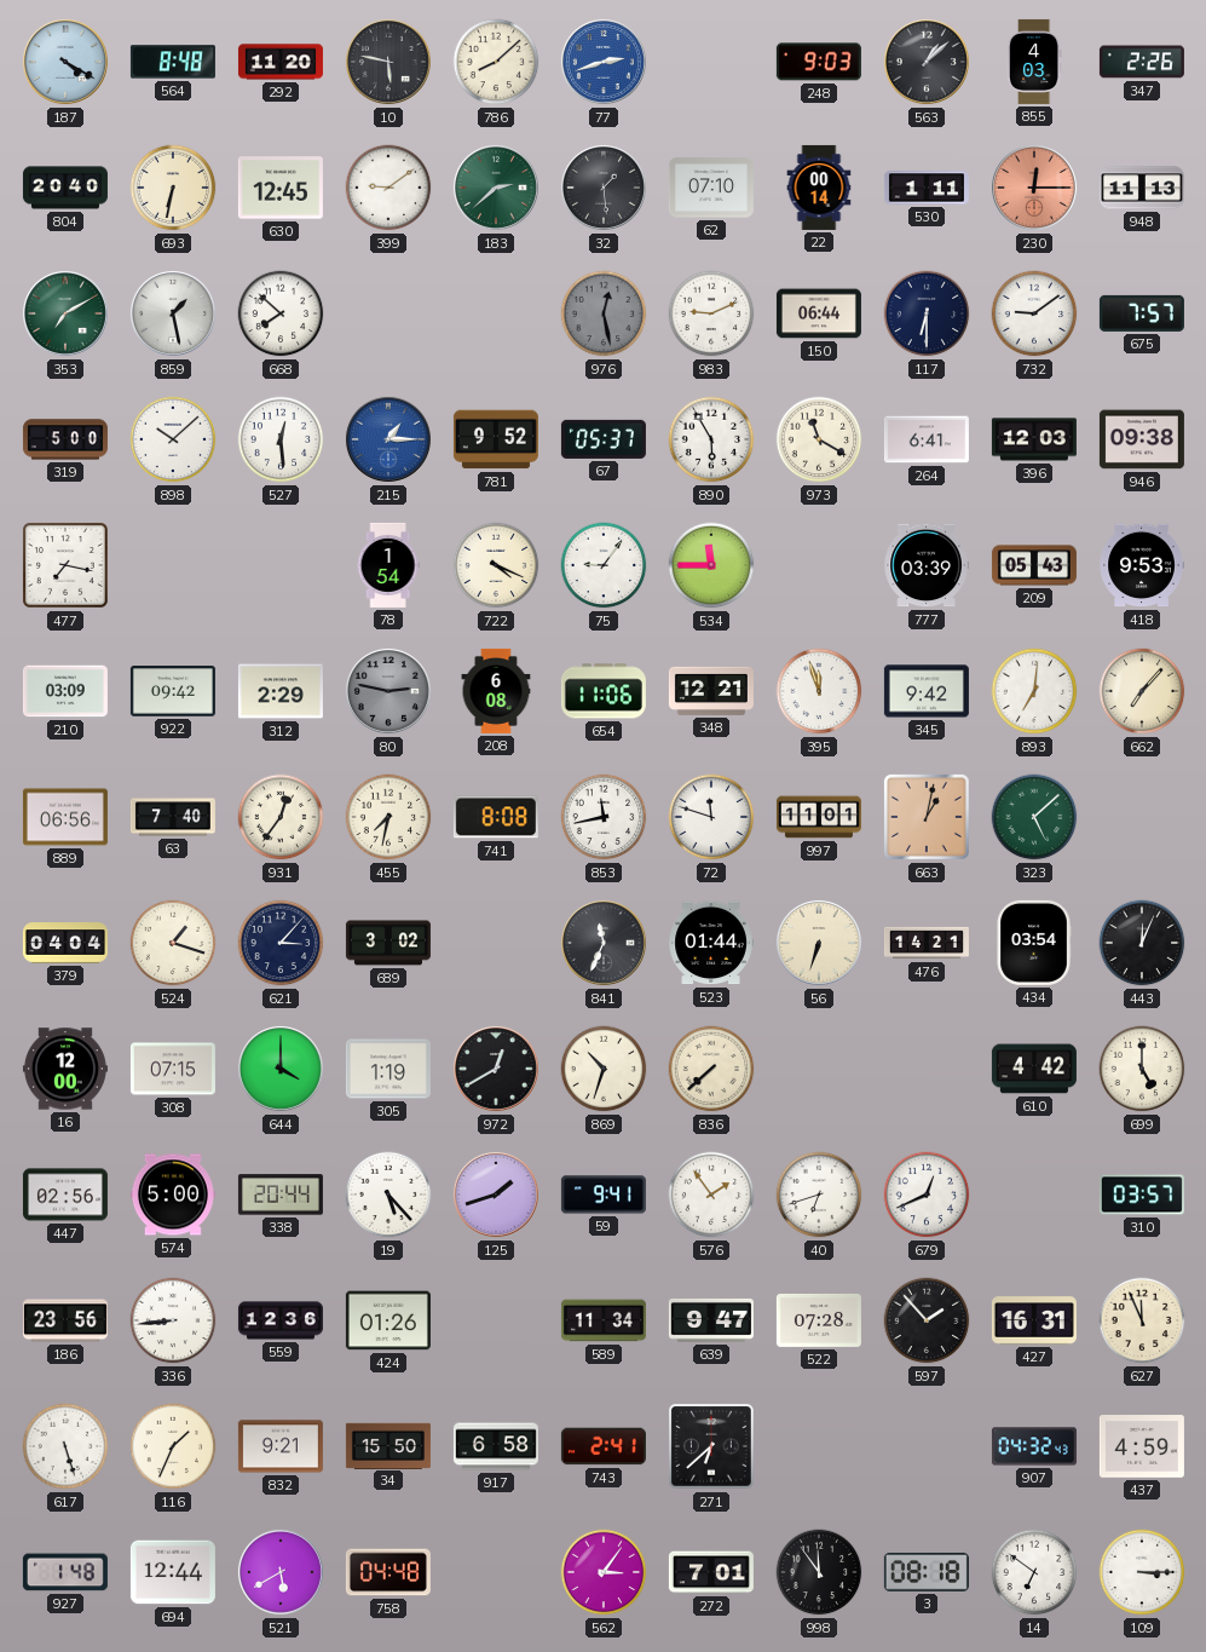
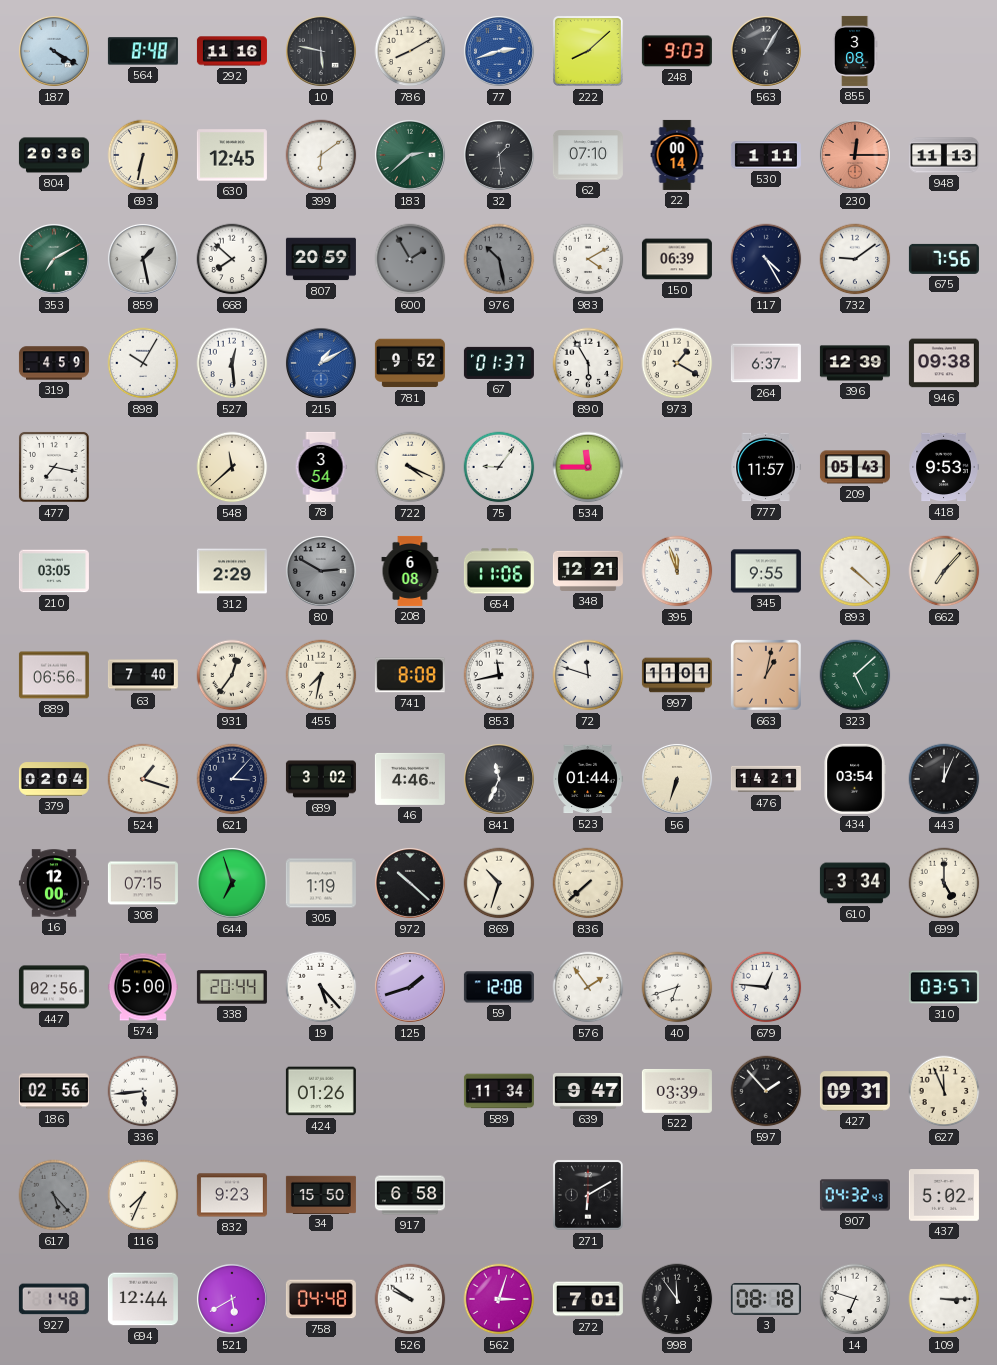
292: 11:20 -> 11:16 (232, 51)
786: 8:08 -> 8:10 (410, 51)
222: none -> 8:08 (588, 51)
563: 1:08 -> 1:05 (766, 51)
855: 4:03 -> 3:08 (855, 51)
347: 2:26 -> none (1142, 62)
804: 20:40 -> 20:36 (54, 155)
399: 9:09 -> 6:09 (321, 155)
807: none -> 20:59 (321, 259)
600: none -> 1:55 (410, 259)
976: 12:28 -> 10:28 (499, 259)
983: 9:11 -> 4:10 (588, 259)
150: 06:44 -> 06:39 (677, 259)
117: 6:30 -> 4:25 (766, 259)
675: 7:57 -> 7:56 (944, 259)
319: 5:00 -> 4:59 (54, 363)
898: 10:08 -> 10:05 (143, 363)
215: 1:15 -> 1:10 (321, 363)
67: 05:37 -> 01:37 (499, 363)
973: 11:20 -> 1:20 (677, 363)
264: 6:41 -> 6:37 (766, 363)
396: 12:03 -> 12:39 (855, 363)
548: none -> 11:38 (232, 467)
78: 1:54 -> 3:54 (321, 467)
777: 03:39 -> 11:57 (766, 467)
210: 03:09 -> 03:05 (54, 571)
922: 09:42 -> none (173, 691)
80: 2:47 -> 2:50 (321, 571)
345: 9:42 -> 9:55 (766, 571)
893: 7:01 -> 4:22 (855, 571)
379: 04:04 -> 02:04 (54, 779)
46: none -> 4:46 (410, 779)
644: 4:00 -> 6:57 (232, 883)
972: 12:40 -> 10:22 (410, 883)
610: 4:42 -> 3:34 (855, 883)
59: 9:41 -> 12:08 (499, 987)
679: 12:41 -> 12:46 (766, 987)
186: 23:56 -> 02:56 (54, 1091)
336: 8:44 -> 5:44 (143, 1091)
559: 12:36 -> none (281, 1320)
522: 07:28 -> 03:39 (677, 1091)
427: 16:31 -> 09:31 (855, 1091)
617: 5:27 -> 5:23 (54, 1195)
617 dial: white -> grey (54, 1195)
116: 1:34 -> 7:34 (143, 1195)
832: 9:21 -> 9:23 (232, 1195)
743: 2:41 -> none (604, 1446)
271: 6:38 -> 6:10 (588, 1195)
437: 4:59 -> 5:02 (944, 1195)
526: none -> 9:51 (410, 1299)
562: 3:06 -> 3:03 (499, 1299)
14: 6:51 -> 6:48 (855, 1299)
